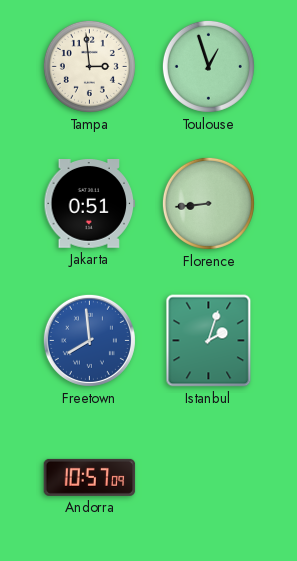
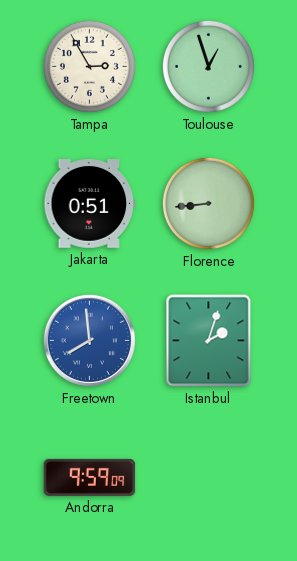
Tampa: 2:59 -> 2:55 (89, 66)
Andorra: 10:57 -> 9:59 (90, 477)
